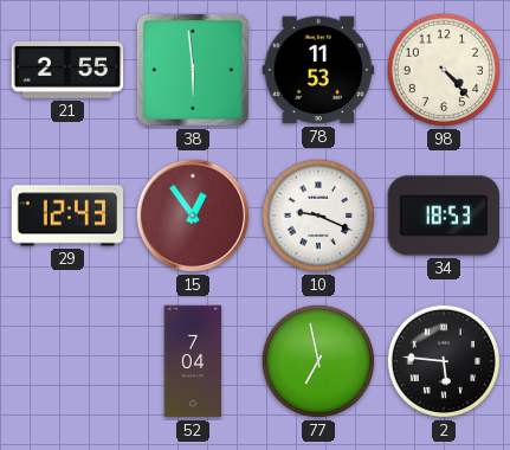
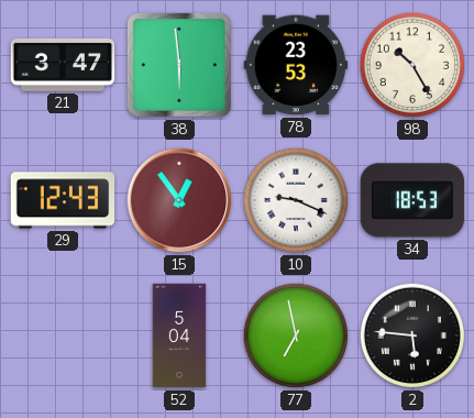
21: 2:55 -> 3:47 (63, 65)
78: 11:53 -> 23:53 (296, 65)
98: 4:23 -> 10:25 (412, 65)
52: 7:04 -> 5:04 (179, 335)
